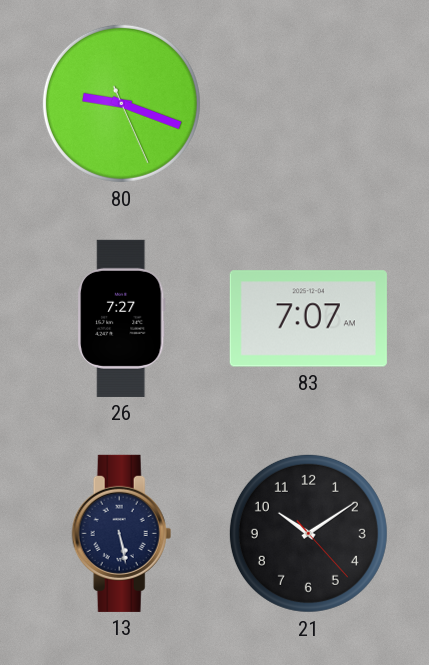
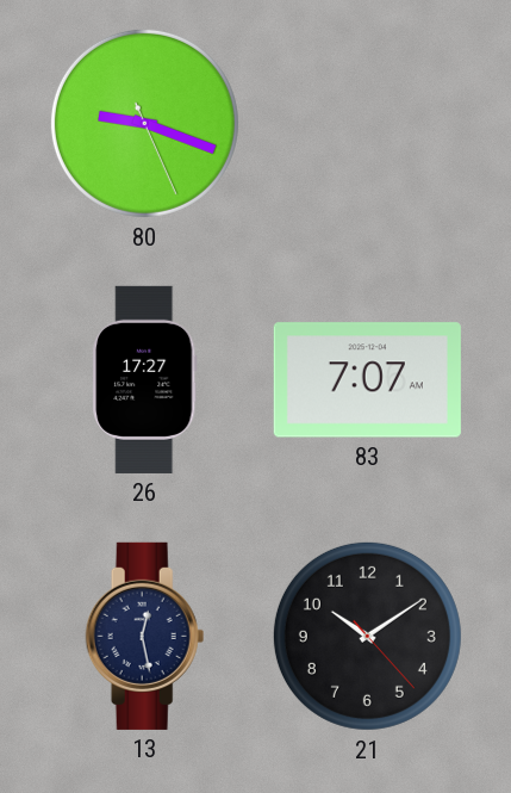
26: 7:27 -> 17:27 (145, 379)
13: 5:28 -> 12:28 (145, 636)
